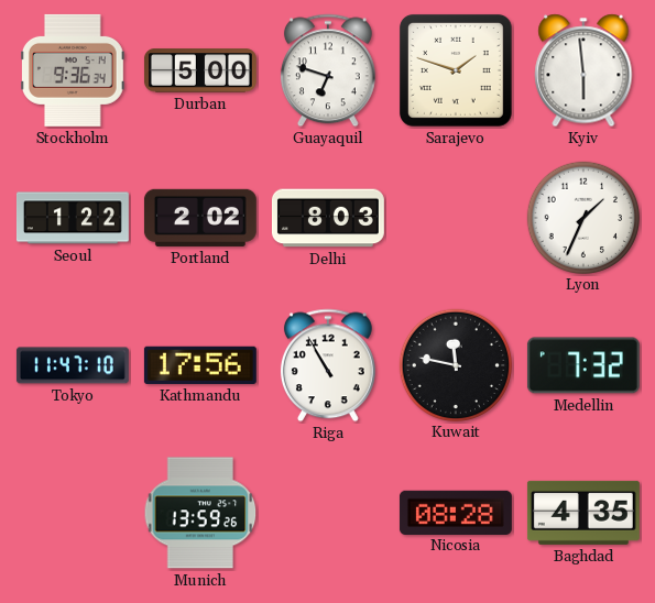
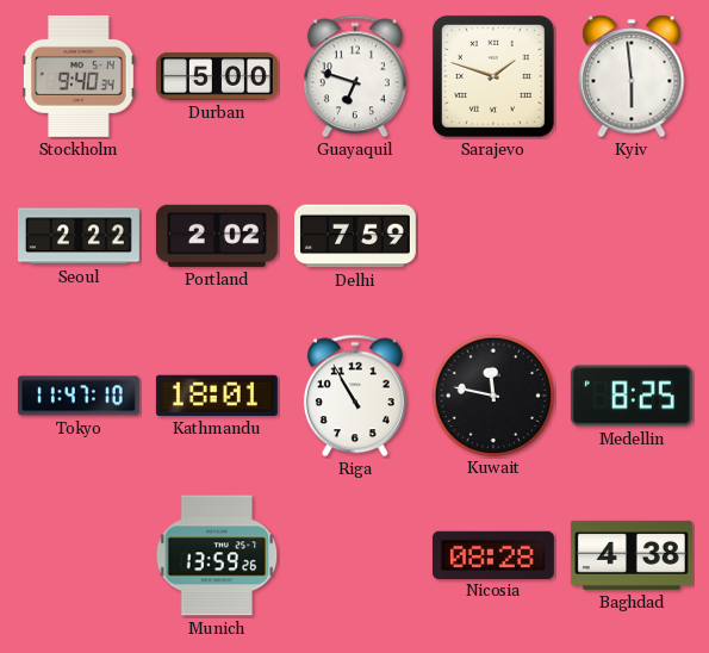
Stockholm: 9:36 -> 9:40 (80, 76)
Seoul: 1:22 -> 2:22 (79, 236)
Delhi: 8:03 -> 7:59 (355, 236)
Lyon: 1:34 -> none (582, 217)
Kathmandu: 17:56 -> 18:01 (217, 396)
Medellin: 7:32 -> 8:25 (632, 396)
Baghdad: 4:35 -> 4:38 (632, 555)
